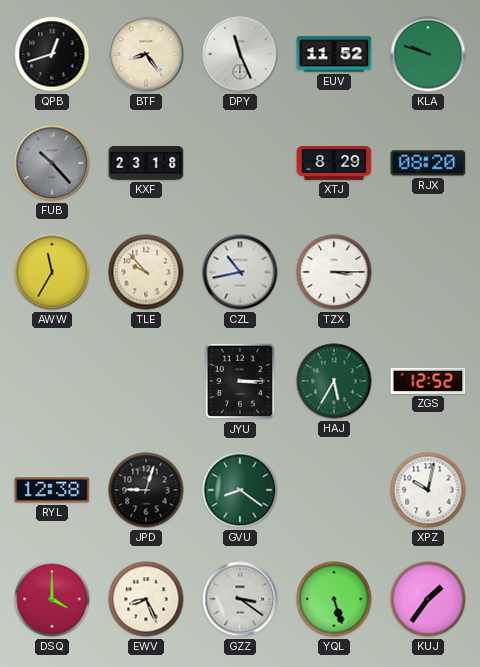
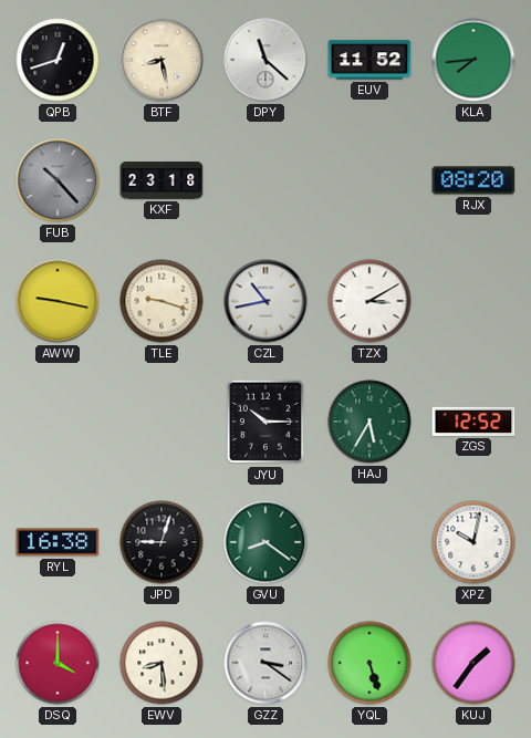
BTF: 8:24 -> 8:28 (162, 60)
DPY: 11:26 -> 11:22 (265, 60)
KLA: 9:48 -> 7:44 (473, 60)
XTJ: 8:29 -> none (334, 164)
AWW: 11:35 -> 9:17 (58, 301)
TLE: 9:53 -> 9:18 (162, 301)
TZX: 3:15 -> 3:10 (369, 301)
JYU: 3:15 -> 10:15 (264, 422)
RYL: 12:38 -> 16:38 (58, 542)
EWV: 8:26 -> 8:29 (162, 663)
